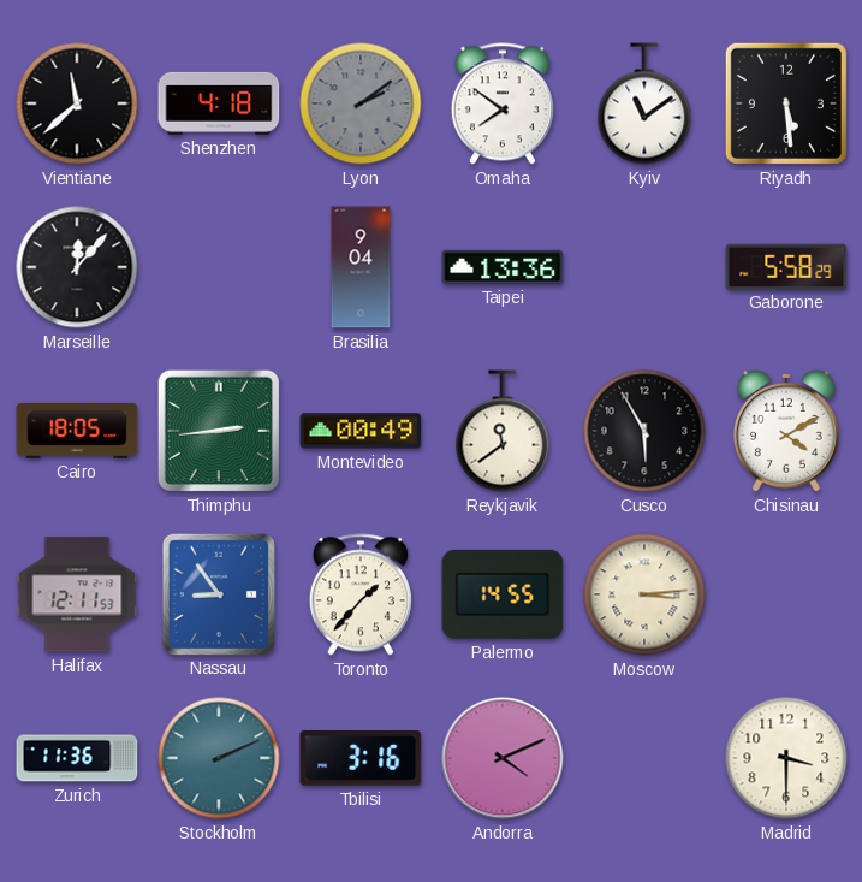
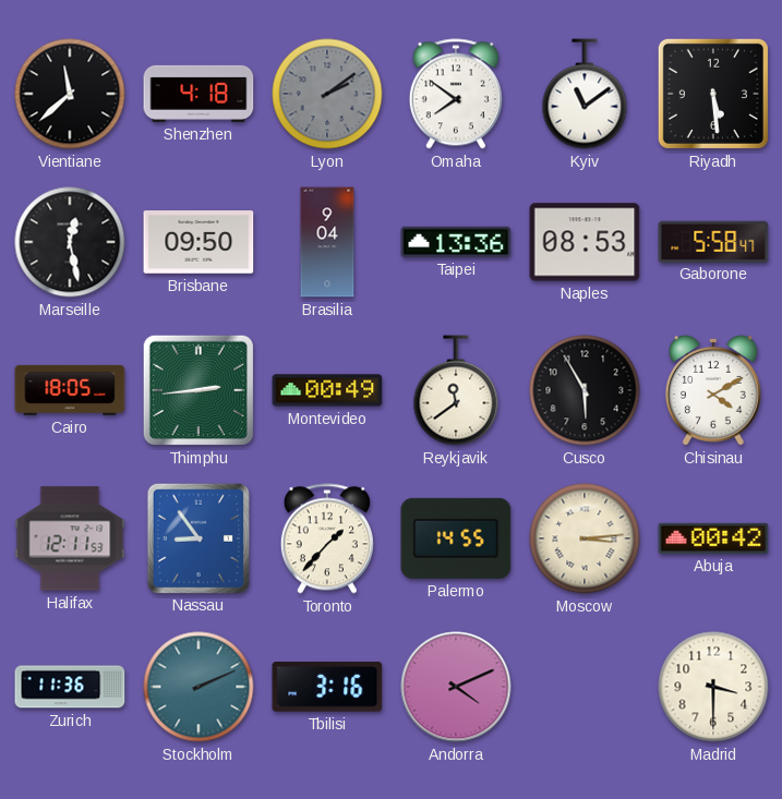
Marseille: 12:07 -> 12:28 (70, 242)
Brisbane: none -> 09:50 (198, 242)
Naples: none -> 08:53 (585, 242)
Gaborone: 5:58:29 -> 5:58:47 (713, 241)
Abuja: none -> 00:42 (713, 538)
